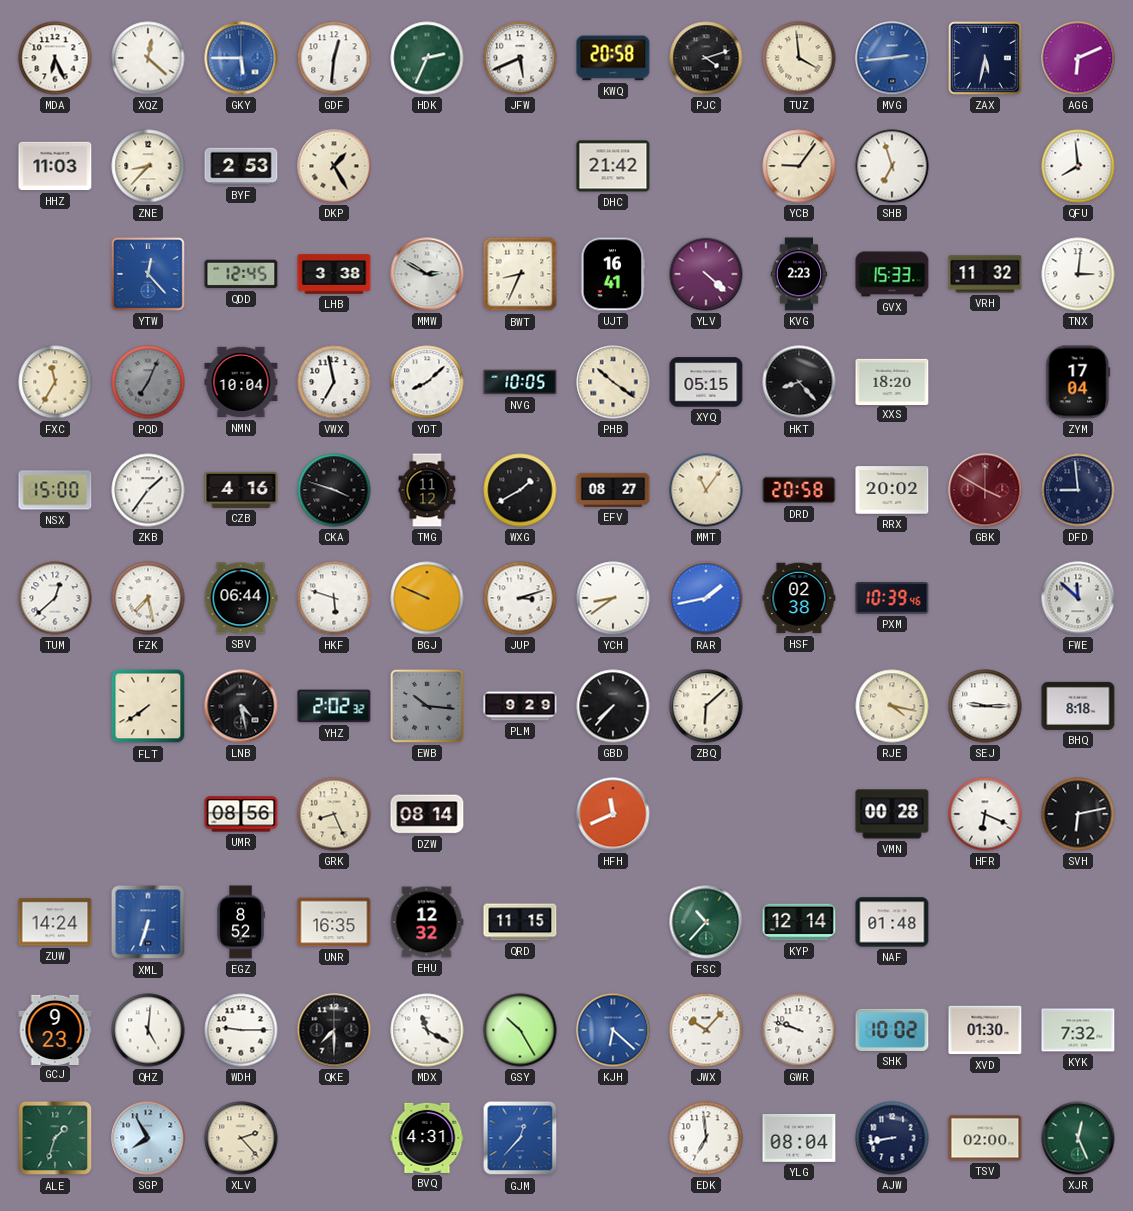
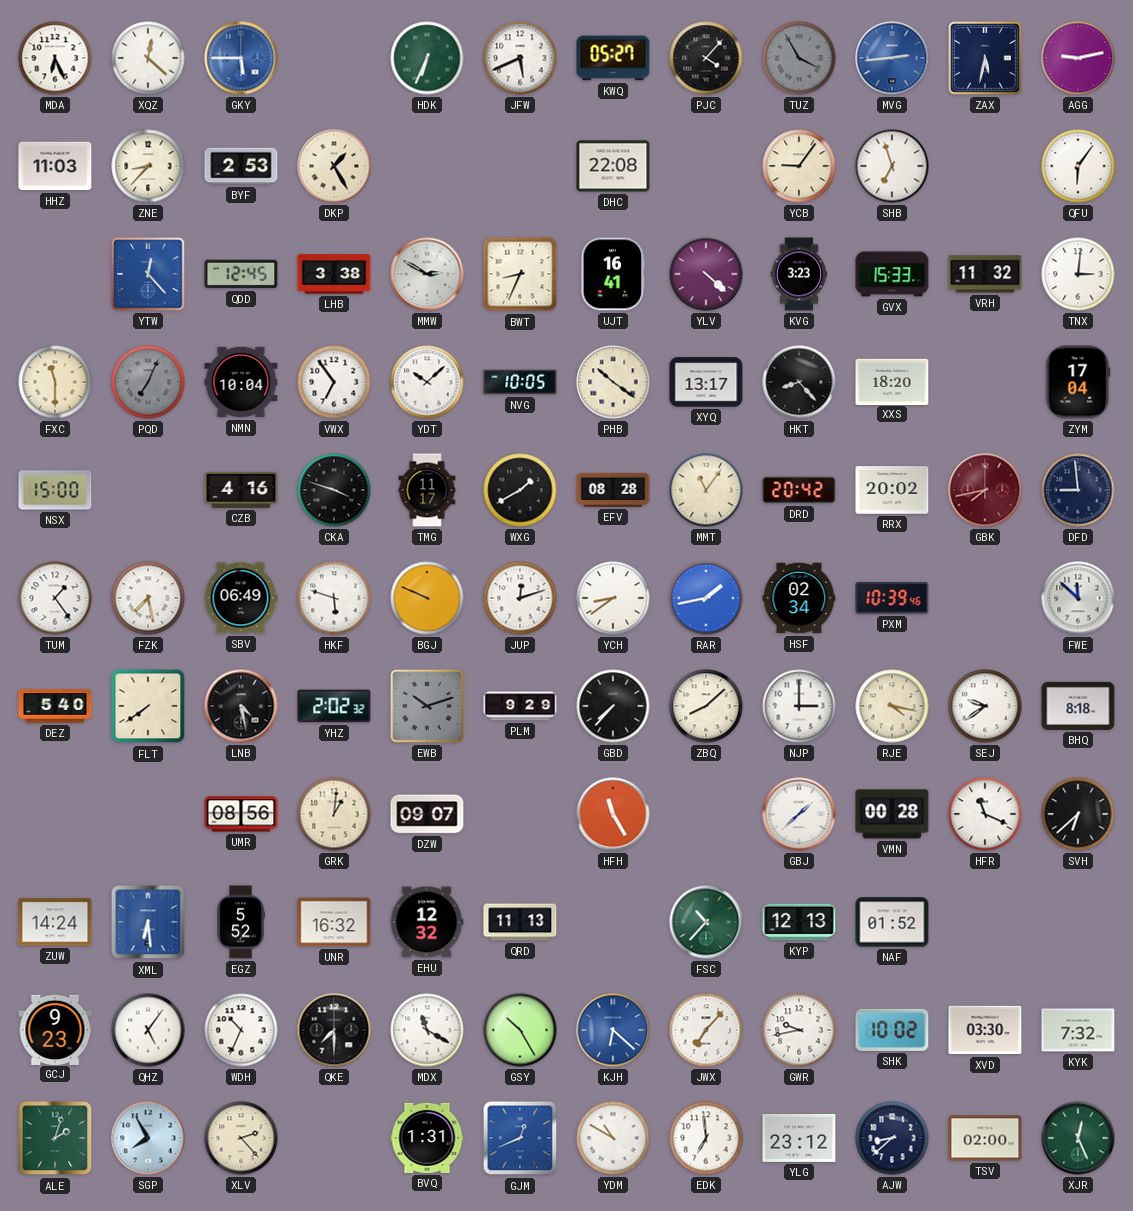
GDF: 12:31 -> none (334, 58)
HDK: 2:34 -> 6:34 (427, 58)
KWQ: 20:58 -> 05:27 (613, 58)
PJC: 4:12 -> 4:07 (706, 58)
TUZ: 3:59 -> 3:55 (799, 58)
TUZ dial: cream -> grey (799, 58)
AGG: 6:11 -> 9:13 (1078, 58)
DHC: 21:42 -> 22:08 (613, 166)
QFU: 7:59 -> 6:06 (1078, 166)
KVG: 2:23 -> 3:23 (799, 274)
FXC: 11:35 -> 11:30 (55, 382)
VWX: 6:58 -> 6:54 (334, 382)
YDT: 8:08 -> 10:08 (427, 382)
XYQ: 05:15 -> 13:17 (706, 382)
ZKB: 1:36 -> none (148, 490)
TMG: 11:12 -> 11:17 (427, 490)
EFV: 08:27 -> 08:28 (613, 490)
DRD: 20:58 -> 20:42 (799, 490)
GBK: 3:50 -> 7:43 (985, 490)
TUM: 12:38 -> 1:24 (55, 598)
SBV: 06:44 -> 06:49 (241, 598)
JUP: 3:12 -> 12:12 (520, 598)
HSF: 02:38 -> 02:34 (799, 598)
DEZ: none -> 5:40 (55, 706)
EWB: 10:16 -> 10:12 (428, 707)
ZBQ: 6:08 -> 8:08 (706, 706)
NJP: none -> 3:00 (799, 706)
SEJ: 9:15 -> 9:39 (985, 706)
GRK: 8:26 -> 1:01 (334, 814)
DZW: 08:14 -> 09:07 (427, 814)
HFH: 11:41 -> 11:25 (613, 814)
GBJ: none -> 1:38 (799, 814)
HFR: 6:19 -> 11:19 (985, 814)
SVH: 6:13 -> 6:38 (1078, 814)
XML: 6:33 -> 6:29 (148, 922)
EGZ: 8:52 -> 5:52 (241, 922)
UNR: 16:35 -> 16:32 (334, 922)
QRD: 11:15 -> 11:13 (520, 922)
KYP: 12:14 -> 12:13 (799, 922)
NAF: 01:48 -> 01:52 (892, 922)
QHZ: 5:01 -> 5:06 (148, 1030)
WDH: 9:15 -> 10:34 (241, 1030)
JWX: 10:07 -> 7:07 (706, 1030)
GWR: 9:48 -> 9:43 (799, 1030)
XVD: 01:30 -> 03:30 (985, 1030)
ALE: 1:33 -> 2:03 (55, 1138)
BVQ: 4:31 -> 1:31 (427, 1138)
GJM: 12:37 -> 12:41 (520, 1138)
YDM: none -> 10:50 (613, 1138)
YLG: 08:04 -> 23:12 (799, 1138)
AJW: 8:43 -> 8:38 (892, 1138)
